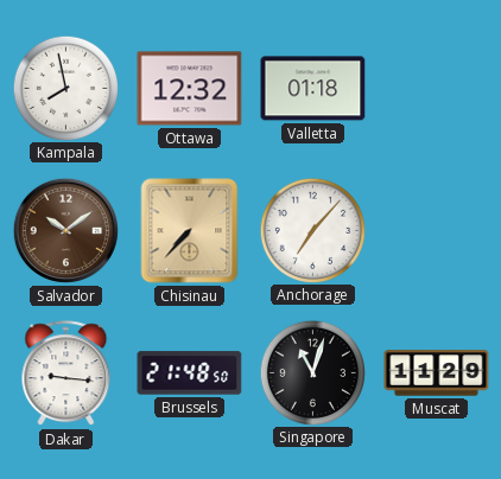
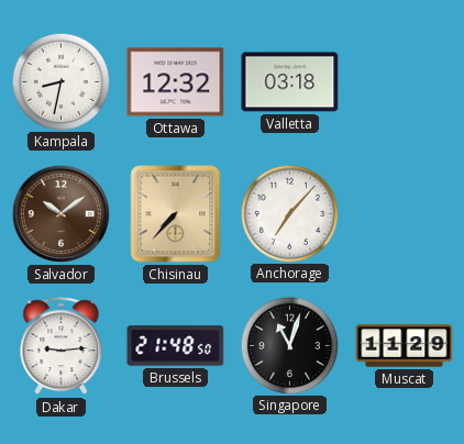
Kampala: 7:58 -> 8:32 (60, 81)
Valletta: 01:18 -> 03:18 (290, 82)
Dakar: 9:16 -> 9:14 (62, 346)
